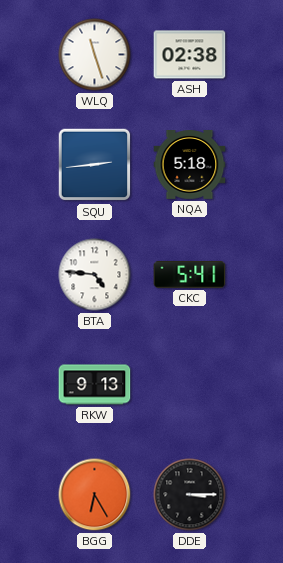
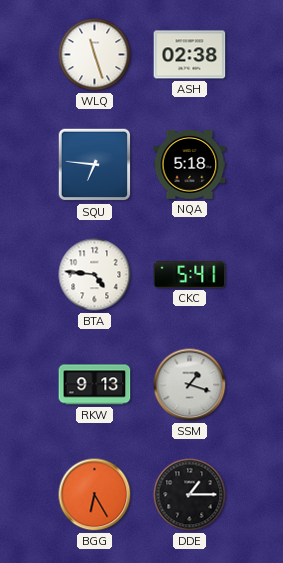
SQU: 2:44 -> 6:46 (95, 165)
SSM: none -> 1:18 (190, 385)
DDE: 3:15 -> 1:15 (190, 495)
